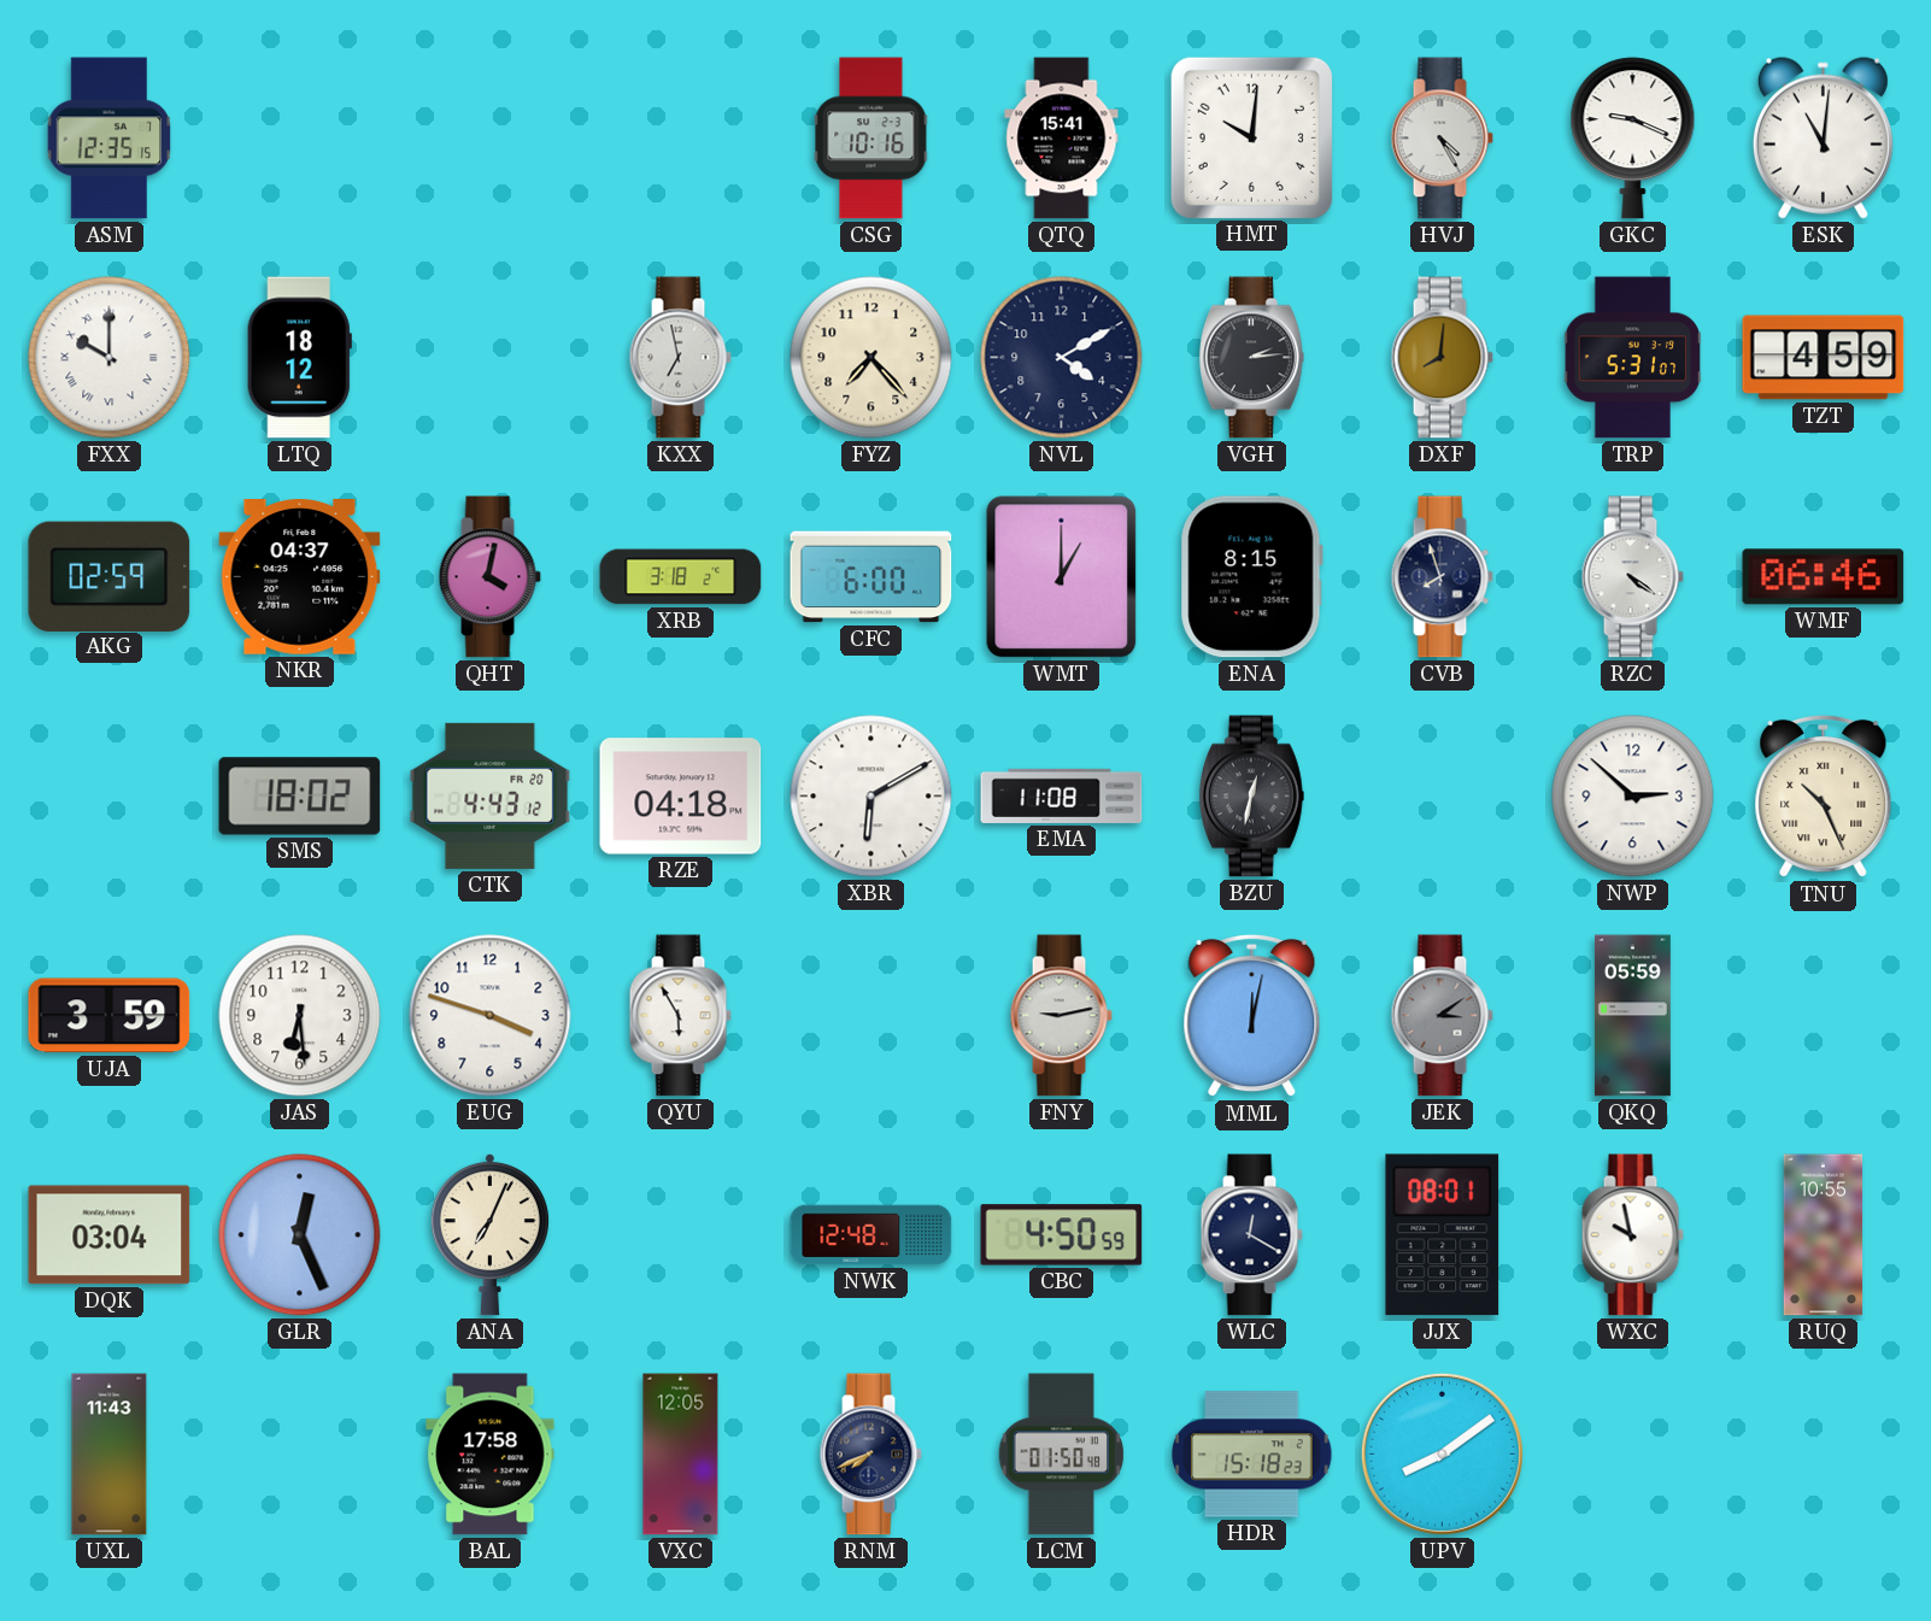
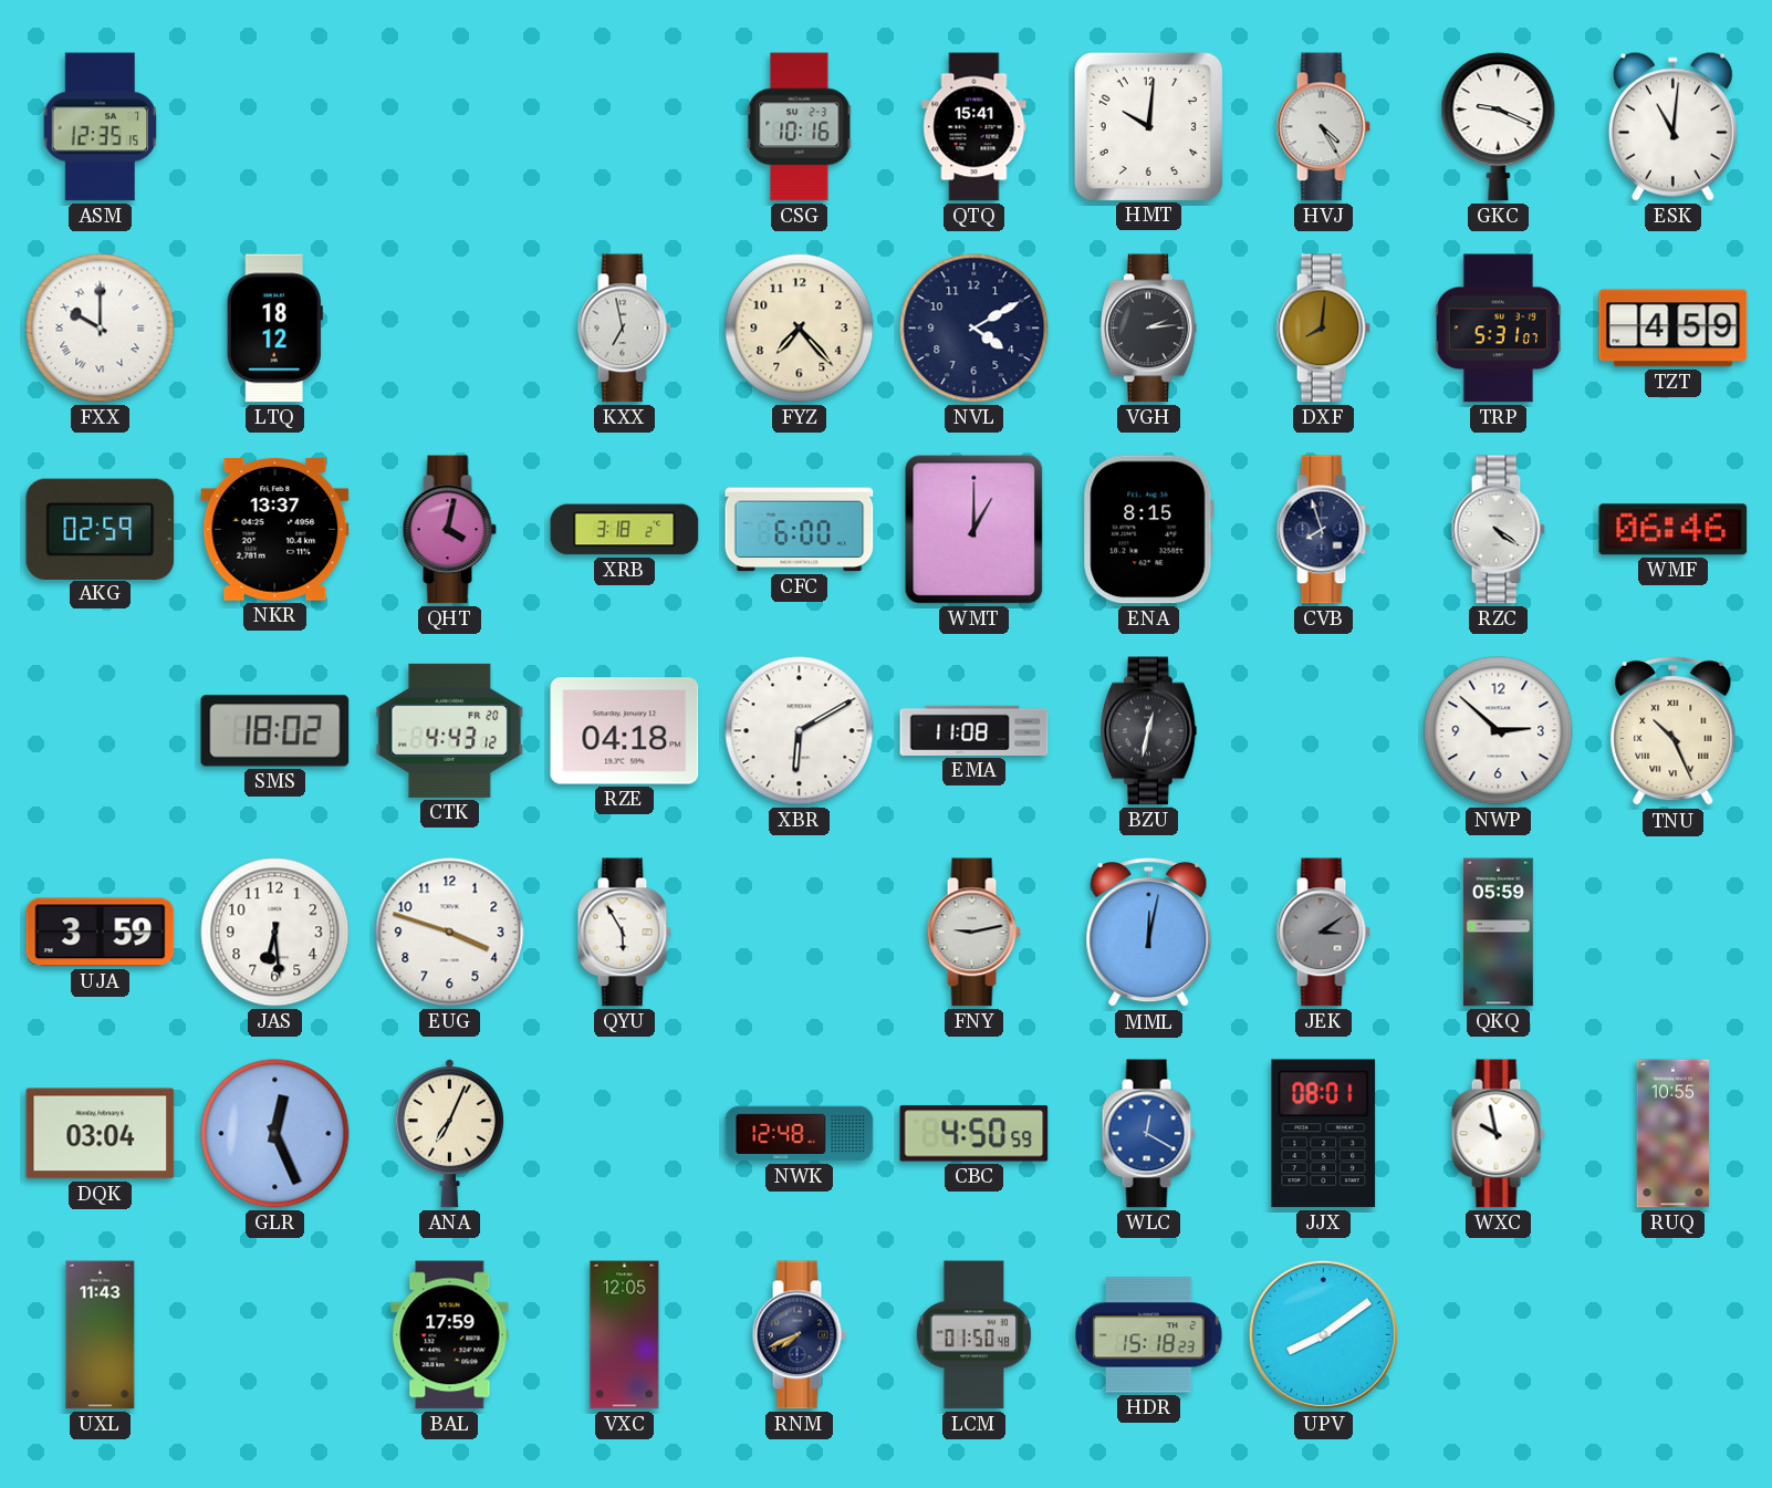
NKR: 04:37 -> 13:37 (275, 530)
WLC dial: navy -> blue (1148, 1134)
BAL: 17:58 -> 17:59 (450, 1335)
